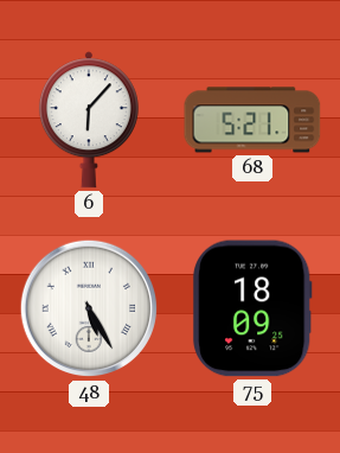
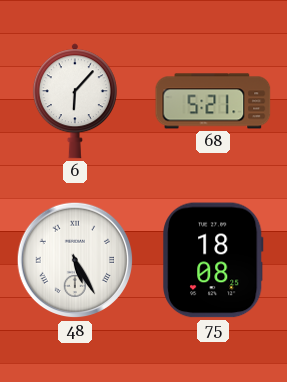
75: 18:09 -> 18:08 (213, 260)
